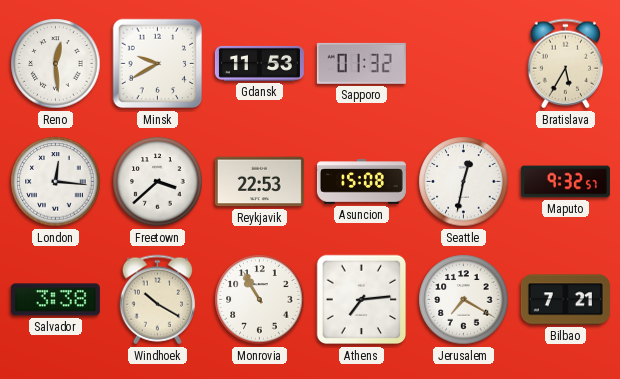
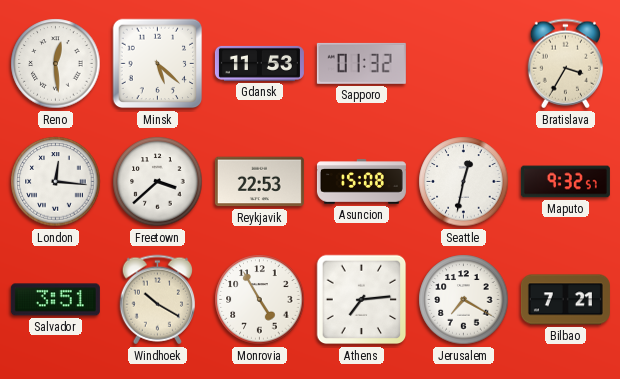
Minsk: 9:40 -> 5:22 (158, 64)
Bratislava: 5:35 -> 3:35 (565, 64)
Salvador: 3:38 -> 3:51 (55, 300)
Monrovia: 10:55 -> 4:55 (260, 300)
